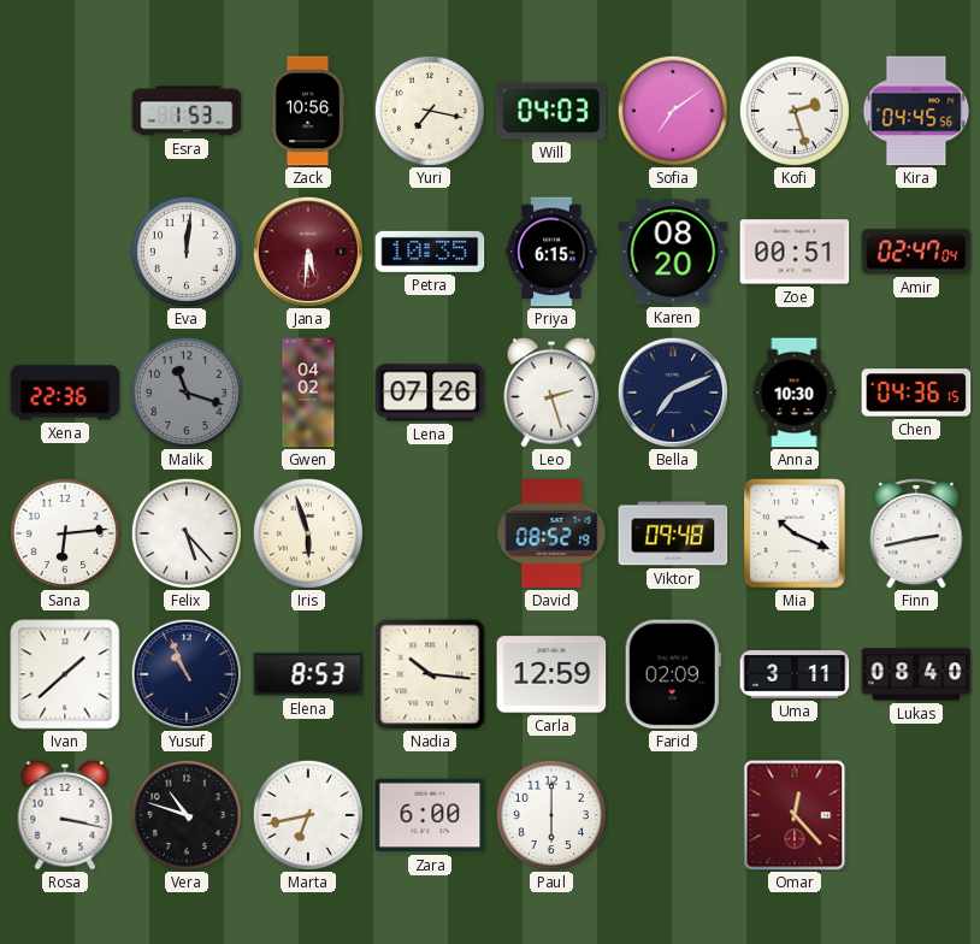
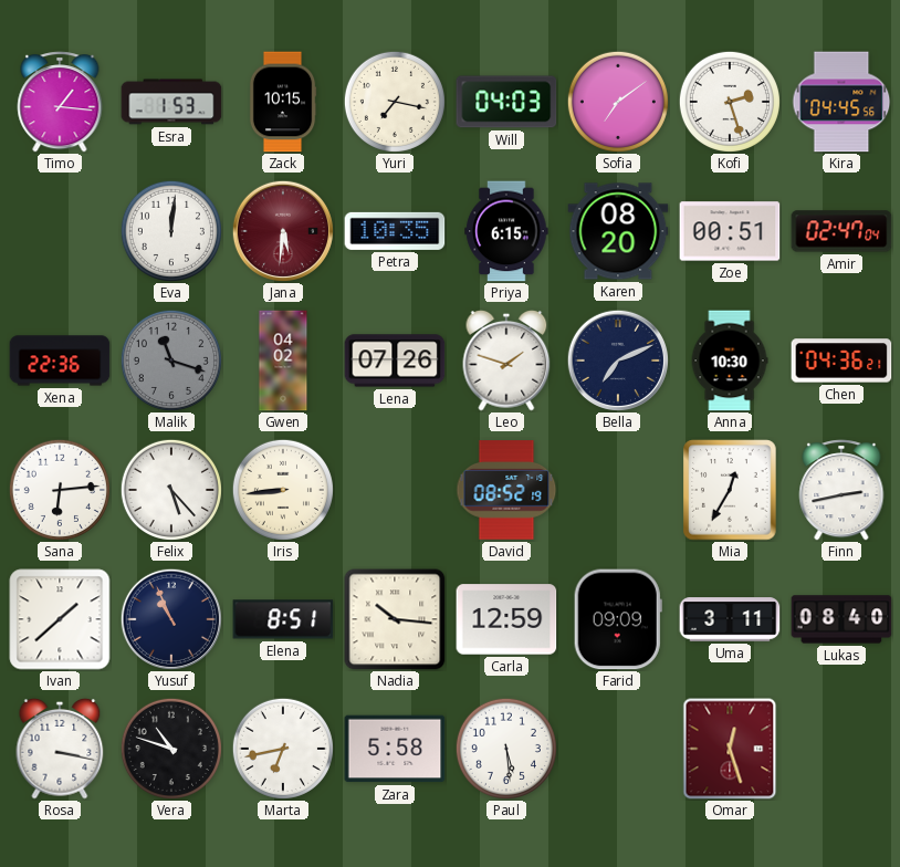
Timo: none -> 1:16 (60, 102)
Zack: 10:56 -> 10:15 (283, 102)
Leo: 2:27 -> 1:48 (506, 361)
Chen: 04:36:15 -> 04:36:21 (841, 361)
Iris: 5:57 -> 8:44 (283, 490)
Viktor: 09:48 -> none (673, 533)
Mia: 10:19 -> 12:35 (730, 490)
Elena: 8:53 -> 8:51 (283, 619)
Farid: 02:09 -> 09:09 (618, 619)
Zara: 6:00 -> 5:58 (395, 749)
Paul: 6:00 -> 5:29 (506, 749)
Omar: 12:23 -> 12:27 (730, 749)
